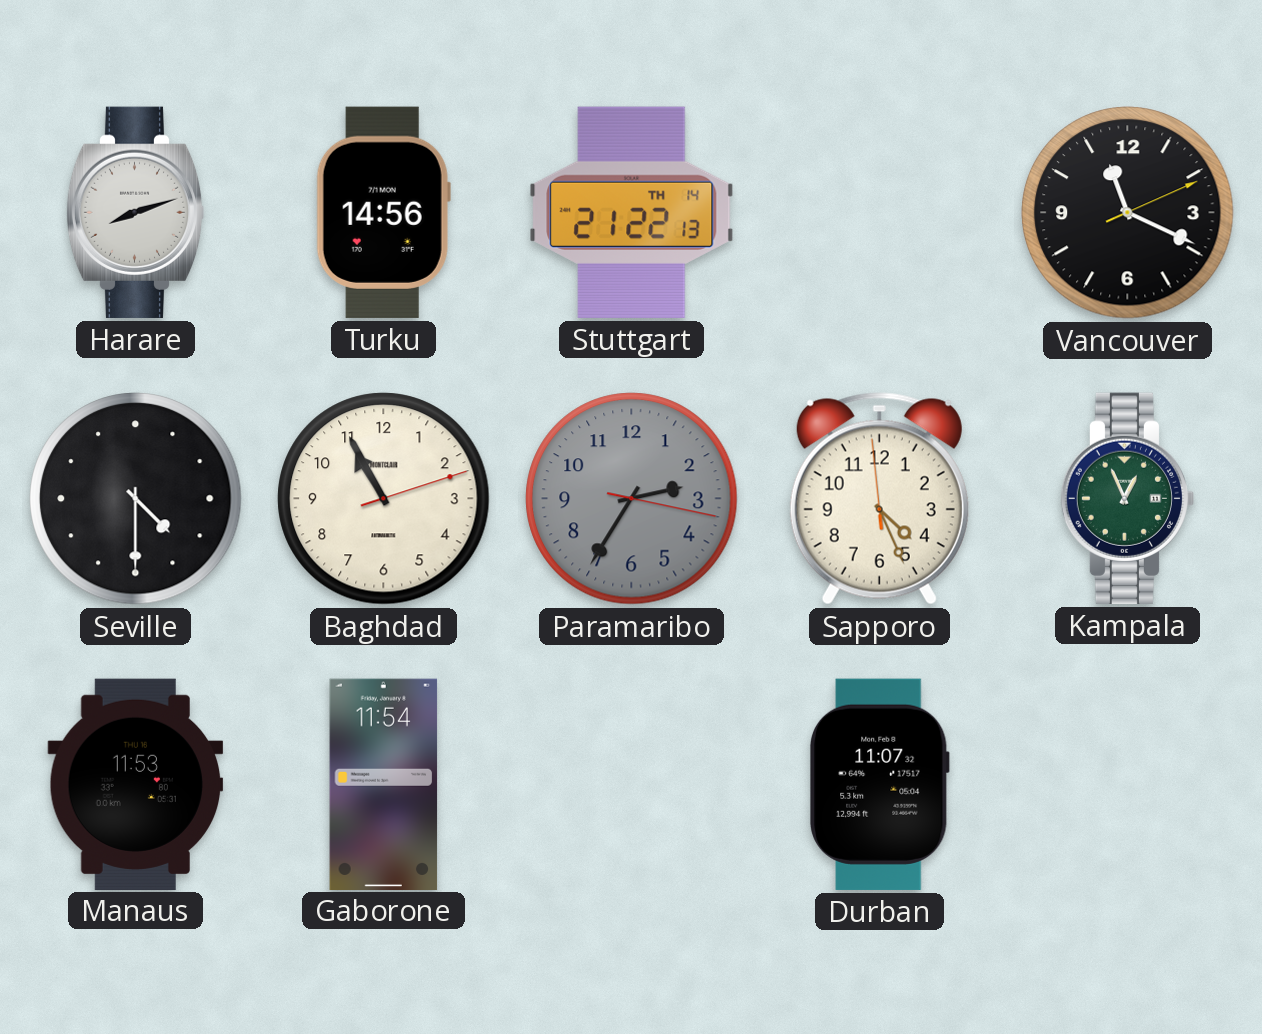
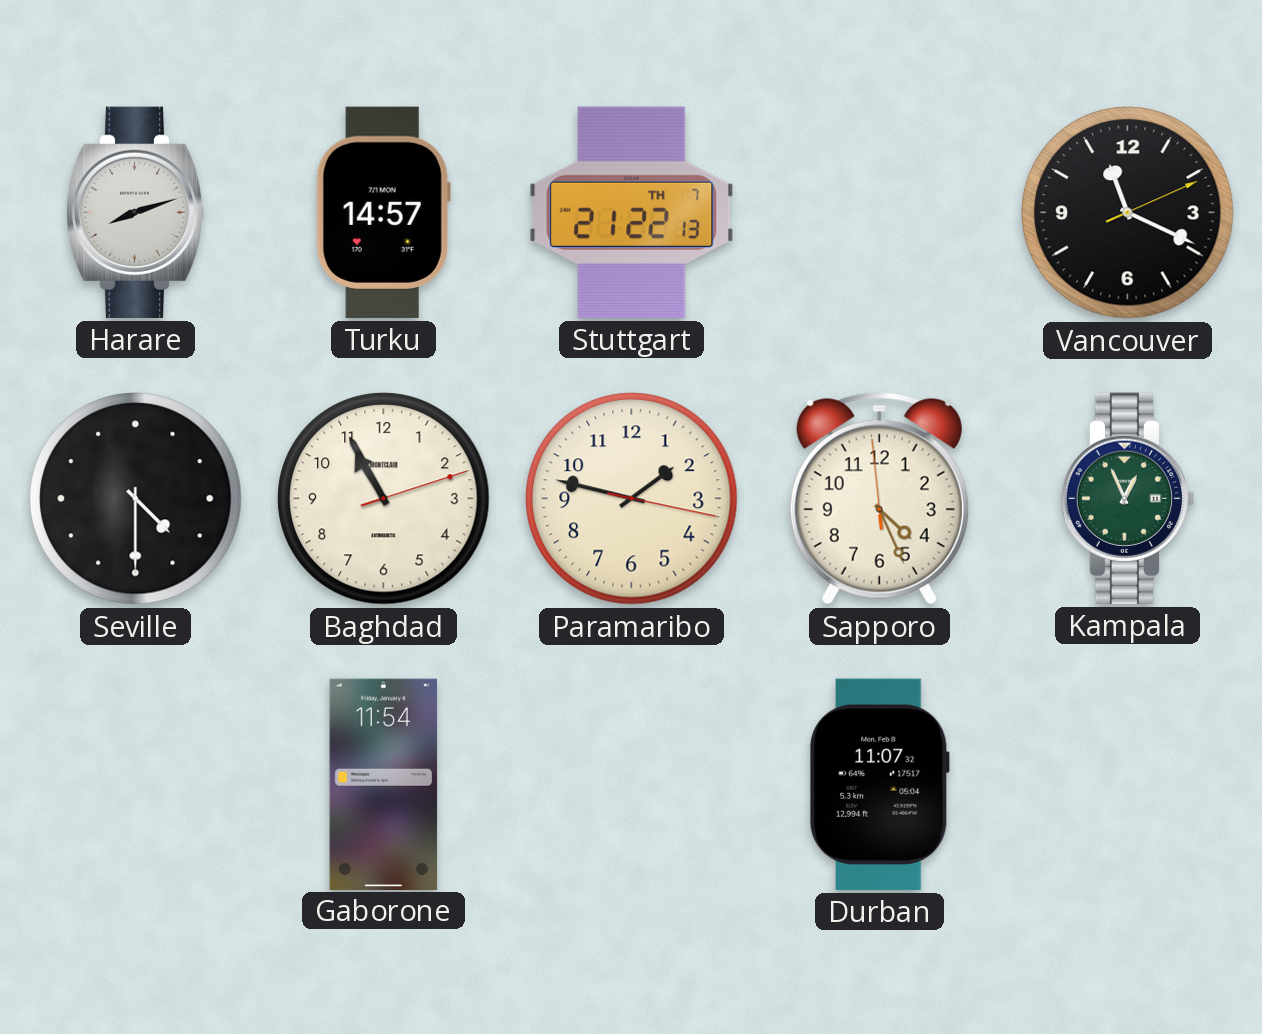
Turku: 14:56 -> 14:57 (383, 212)
Stuttgart date: TH 14 -> TH 7 (632, 212)
Paramaribo: 2:35 -> 1:47 (632, 499)
Paramaribo dial: grey -> cream (632, 499)
Manaus: 11:53 -> none (136, 784)
